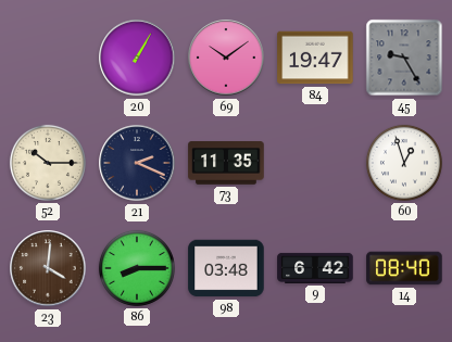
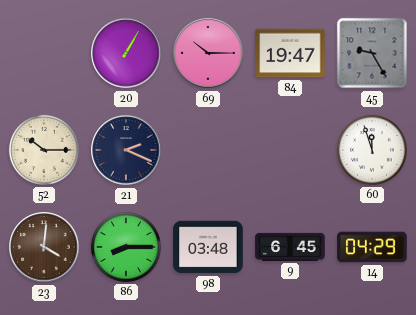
69: 10:09 -> 10:15 (208, 53)
73: 11:35 -> none (226, 163)
60: 12:57 -> 11:57 (372, 150)
9: 6:42 -> 6:45 (290, 247)
14: 08:40 -> 04:29 (372, 247)
